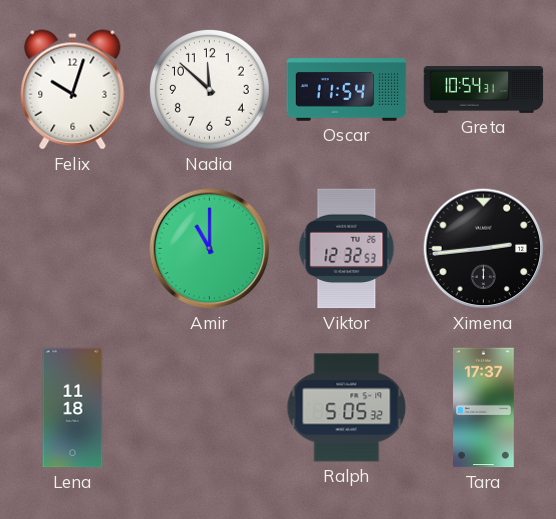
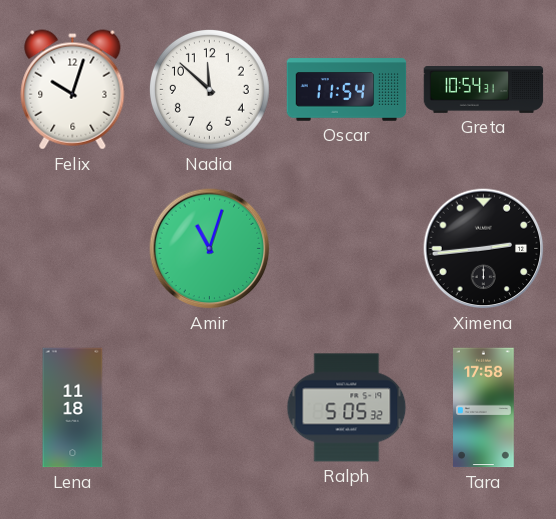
Amir: 11:00 -> 11:03 (210, 249)
Viktor: 12:32 -> none (347, 249)
Tara: 17:37 -> 17:58 (484, 408)
